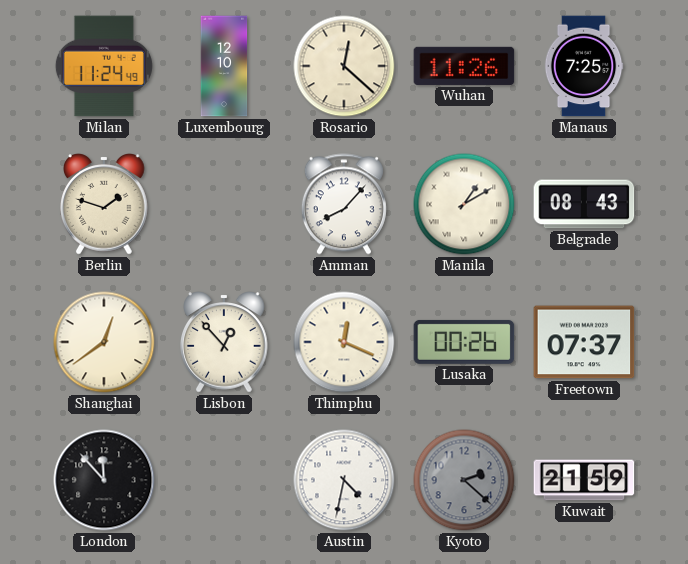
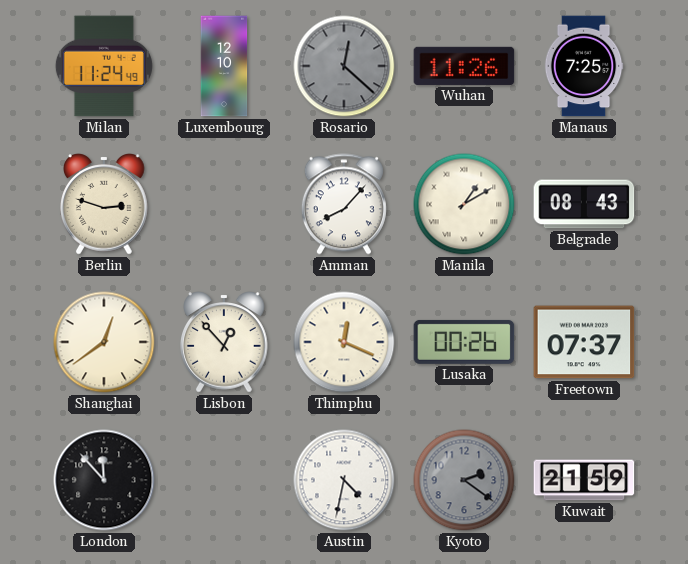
Rosario dial: cream -> grey (344, 66)
Berlin: 1:48 -> 2:48 (104, 204)
Kyoto: 2:22 -> 2:21 (464, 480)
